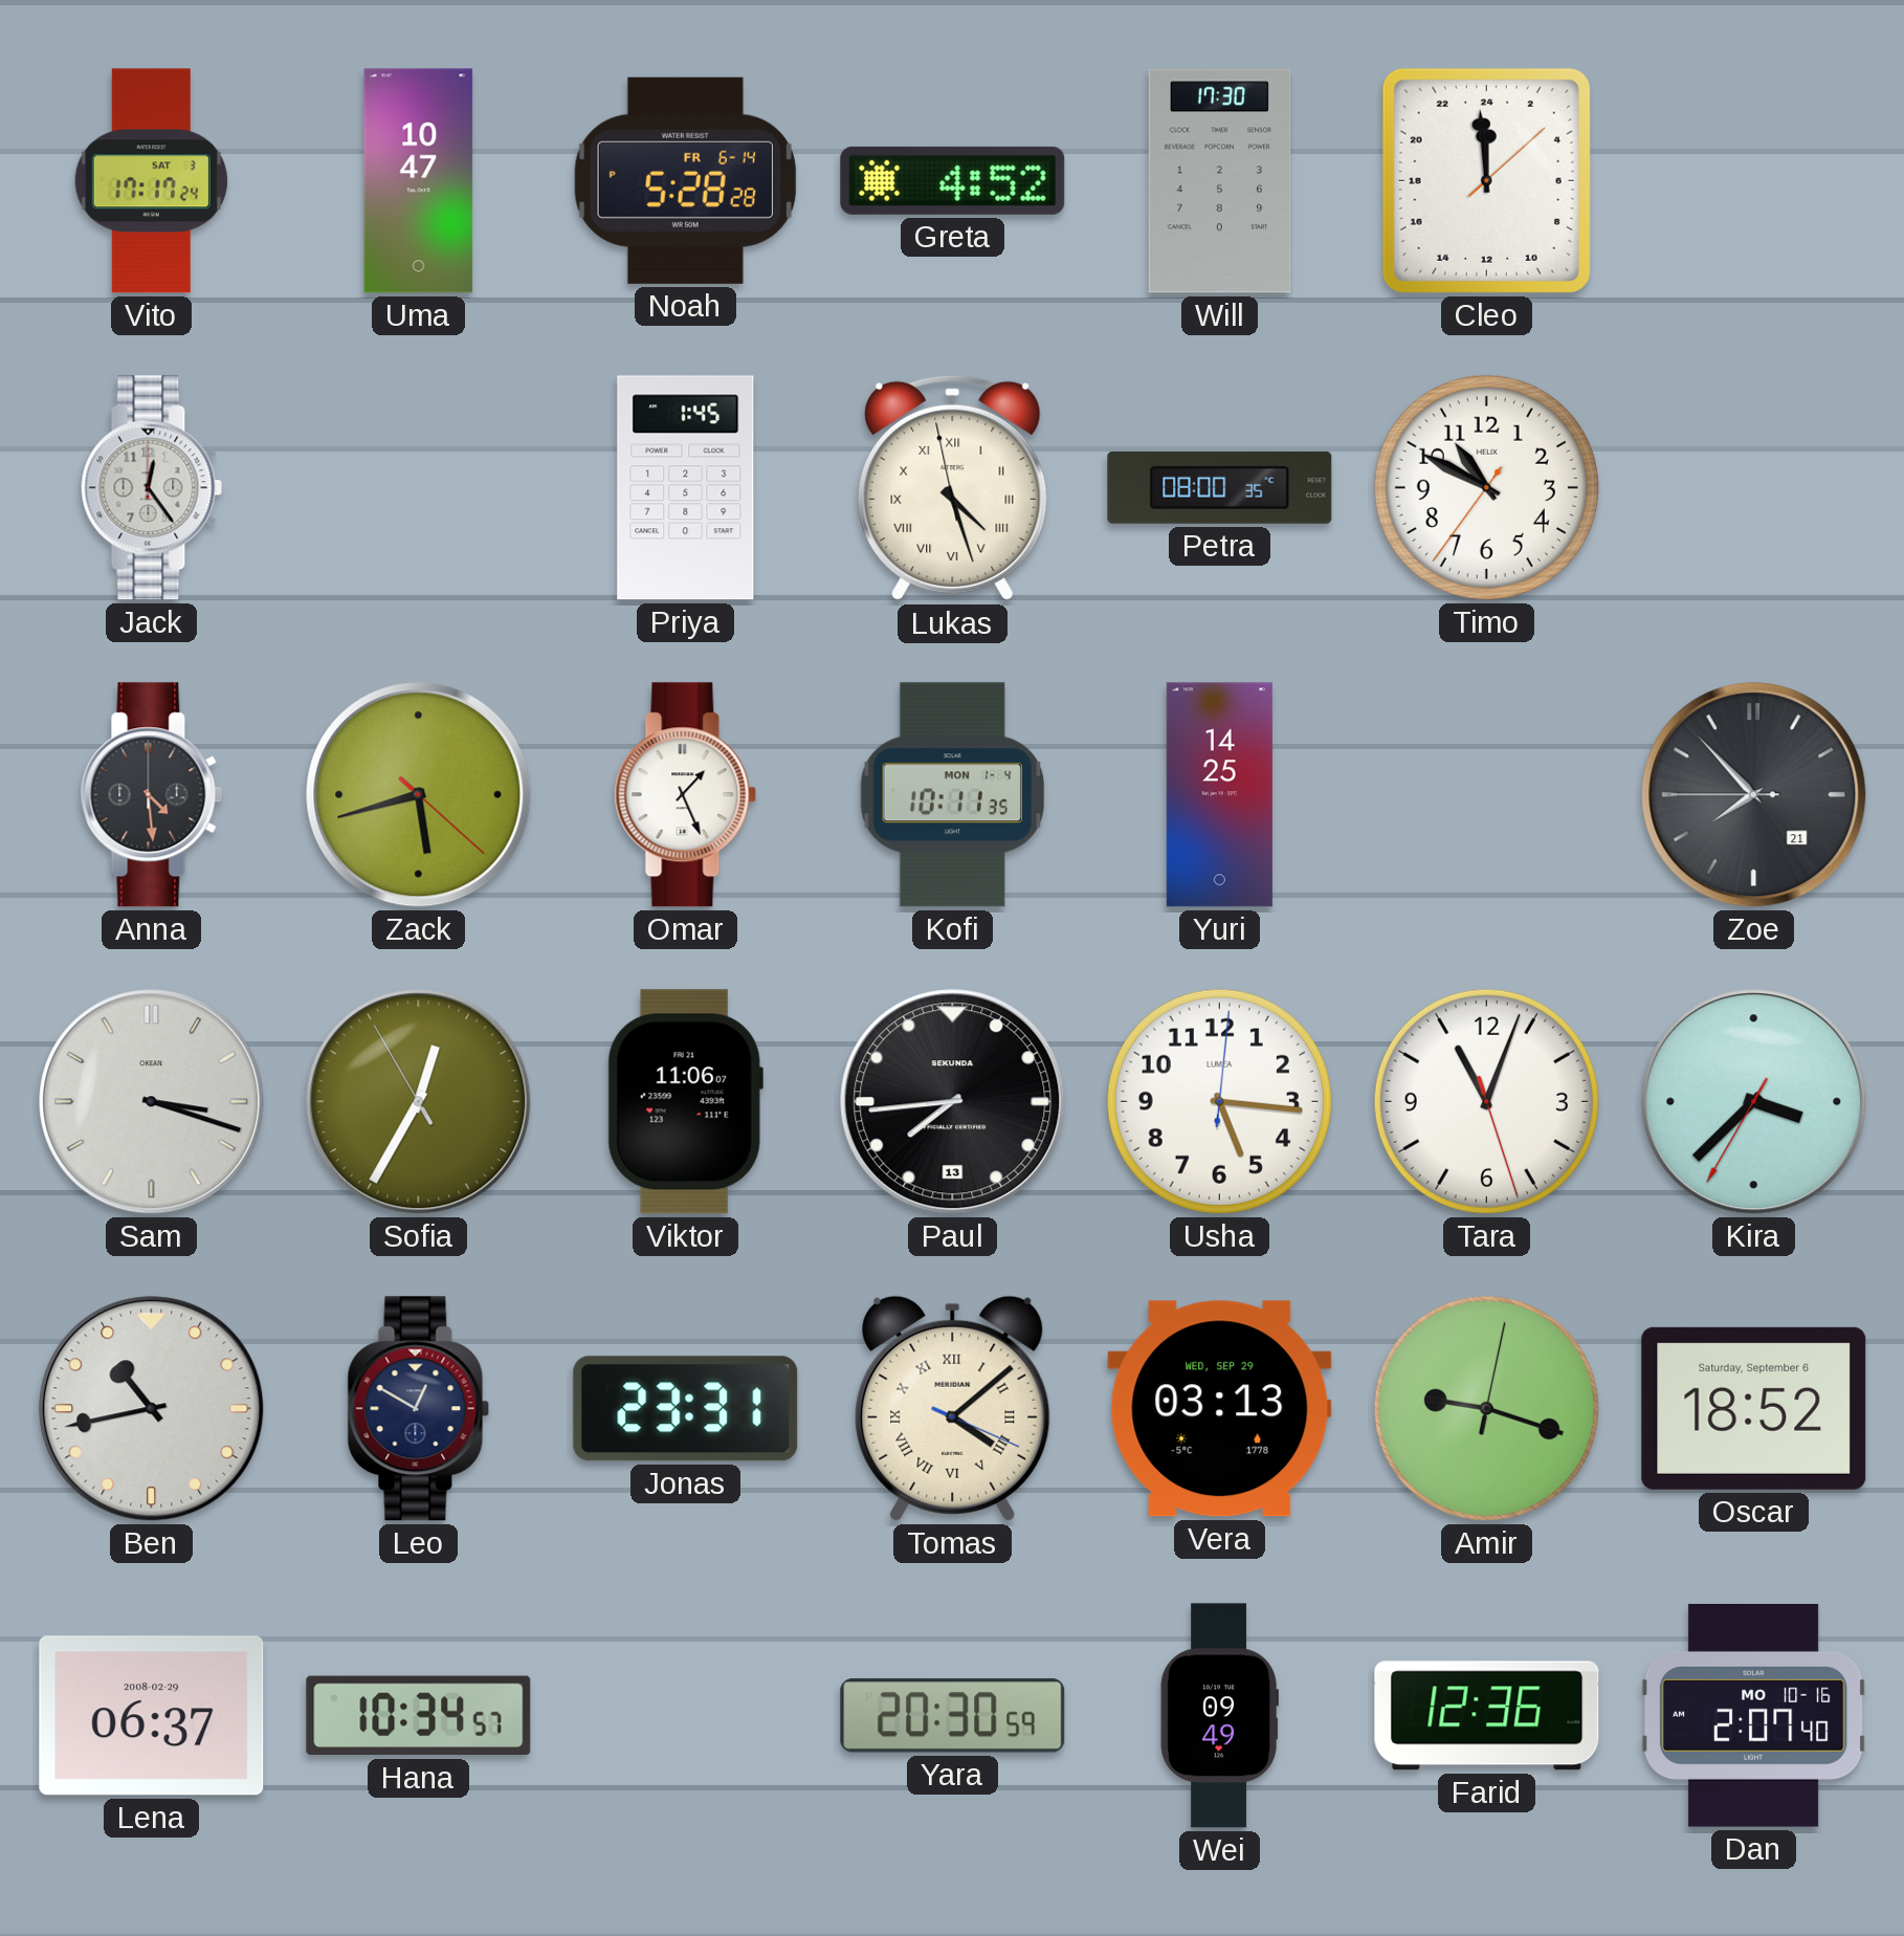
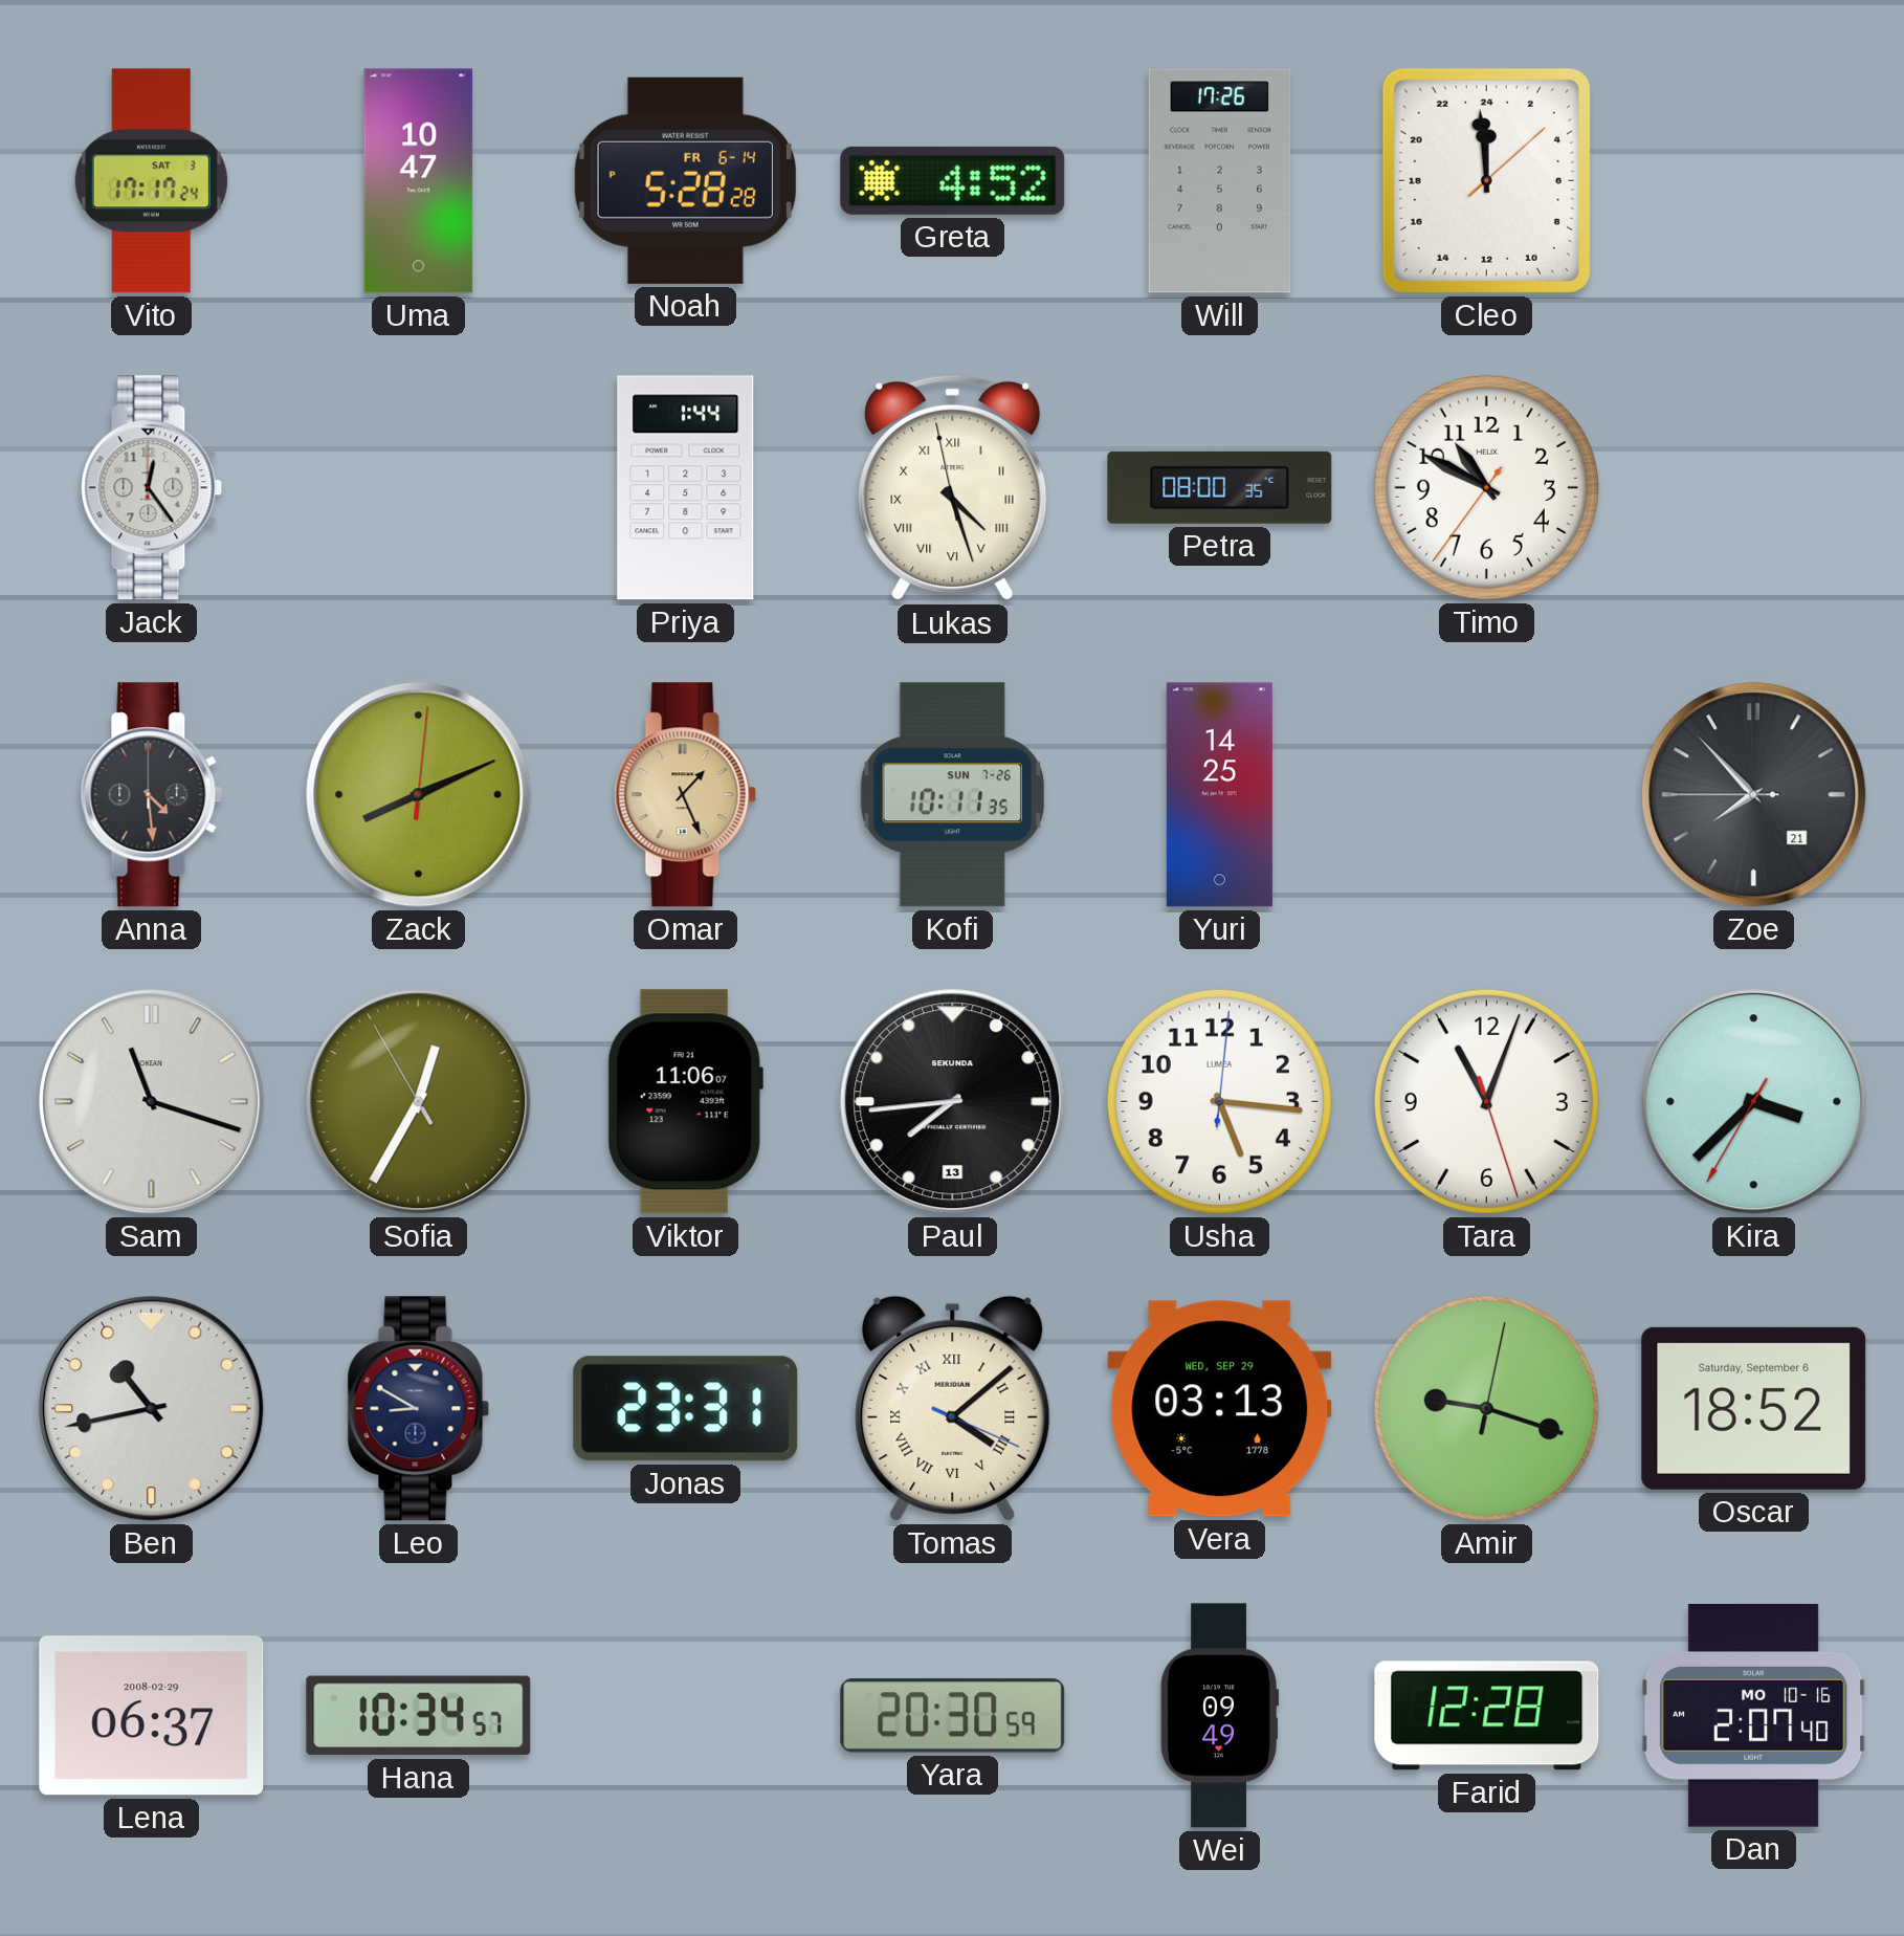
Will: 17:30 -> 17:26 (1220, 181)
Priya: 1:45 -> 1:44 (686, 488)
Zack: 5:42 -> 8:11 (419, 795)
Omar dial: white -> champagne (686, 795)
Kofi date: MON 1-4 -> SUN 7-26 (953, 795)
Sam: 3:18 -> 11:18 (152, 1102)
Leo: 12:50 -> 8:50 (419, 1409)
Farid: 12:36 -> 12:28 (1487, 1716)
